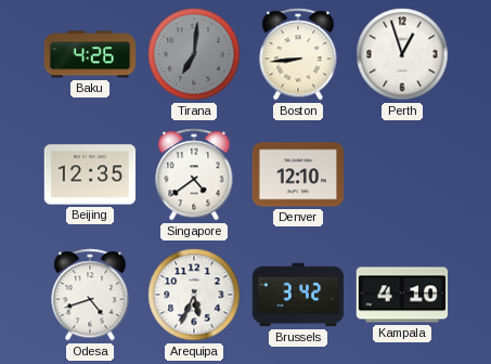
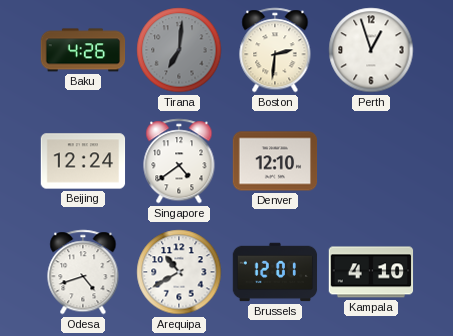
Boston: 8:44 -> 2:31 (275, 50)
Beijing: 12:35 -> 12:24 (83, 161)
Arequipa: 5:34 -> 10:40 (179, 272)
Brussels: 3:42 -> 12:01 (275, 272)
